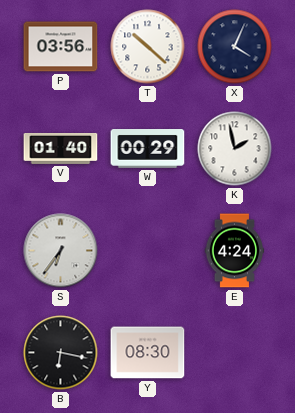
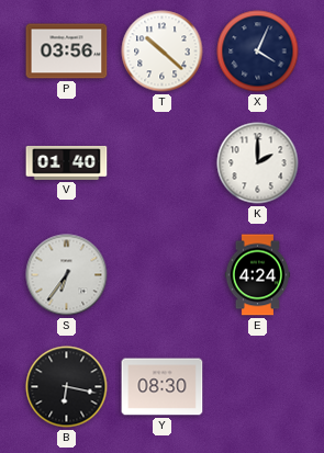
W: 00:29 -> none (148, 149)
K: 1:58 -> 2:00 (258, 163)
